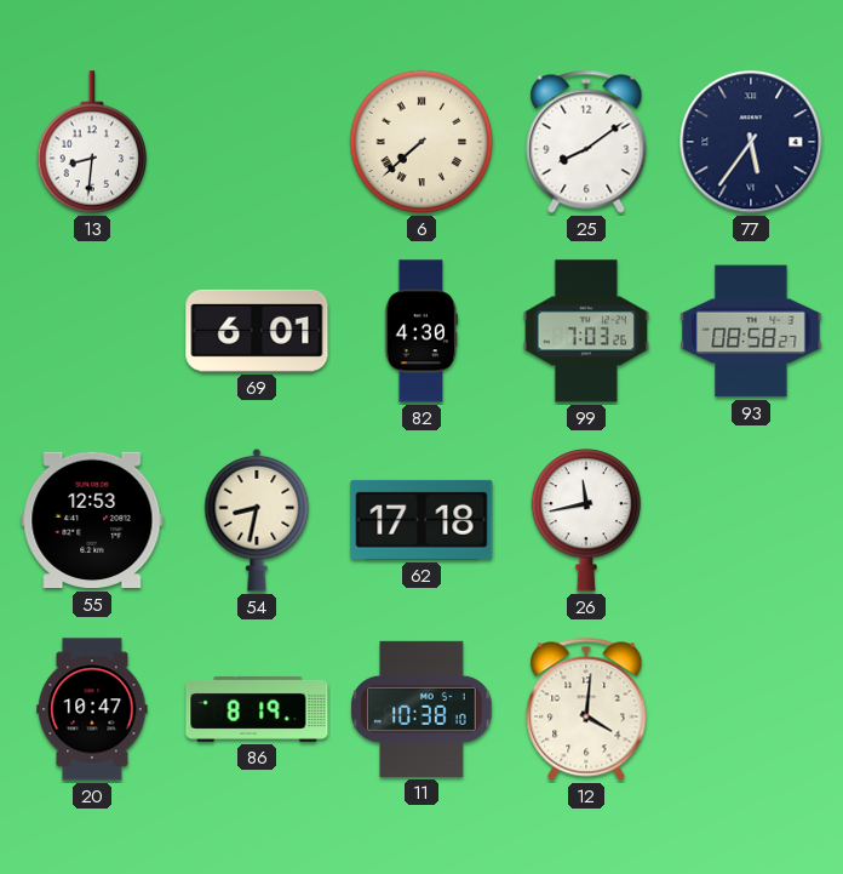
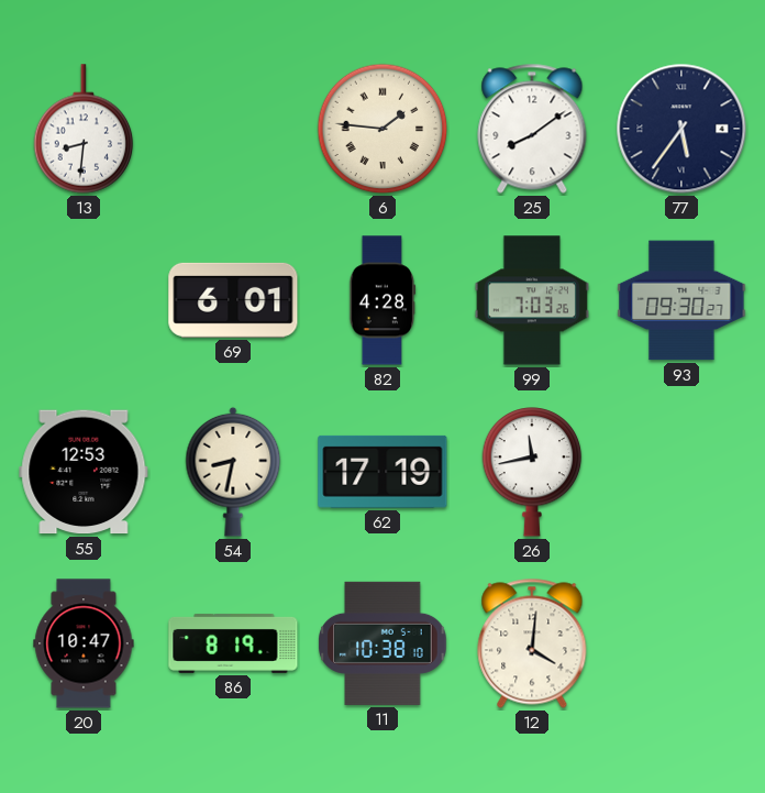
6: 7:38 -> 1:46 (382, 129)
82: 4:30 -> 4:28 (382, 300)
93: 08:58 -> 09:30 (681, 300)
62: 17:18 -> 17:19 (382, 472)
